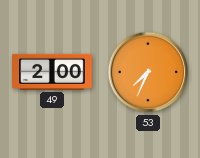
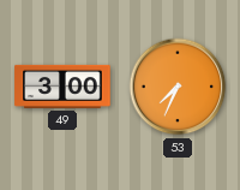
49: 2:00 -> 3:00 (62, 87)
